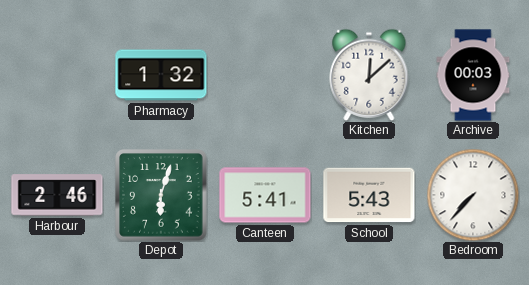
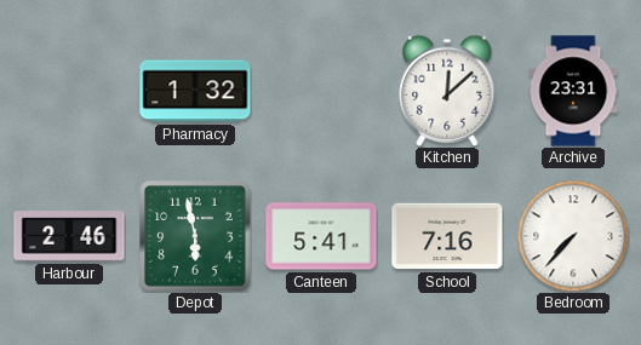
Archive: 00:03 -> 23:31 (573, 91)
Depot: 6:03 -> 5:58 (195, 236)
School: 5:43 -> 7:16 (447, 236)
